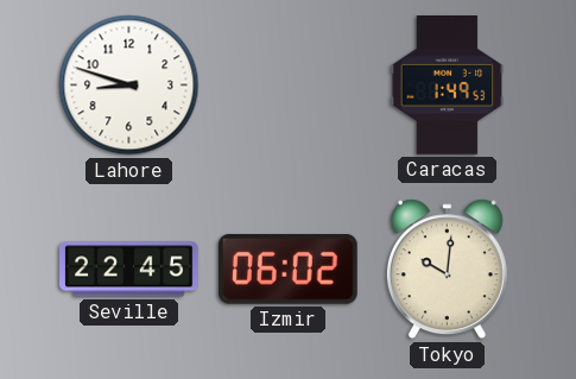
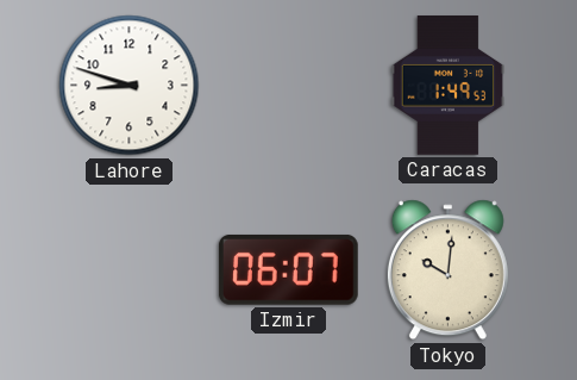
Seville: 22:45 -> none (129, 270)
Izmir: 06:02 -> 06:07 (288, 270)
